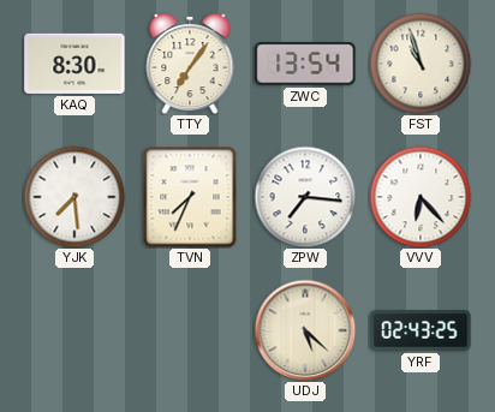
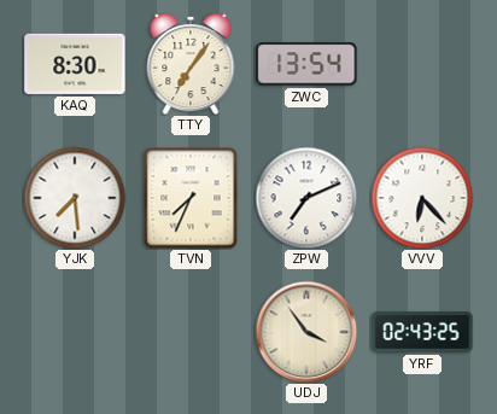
FST: 10:57 -> none (421, 64)
ZPW: 7:16 -> 7:11 (306, 198)
UDJ: 5:22 -> 3:54 (306, 332)
